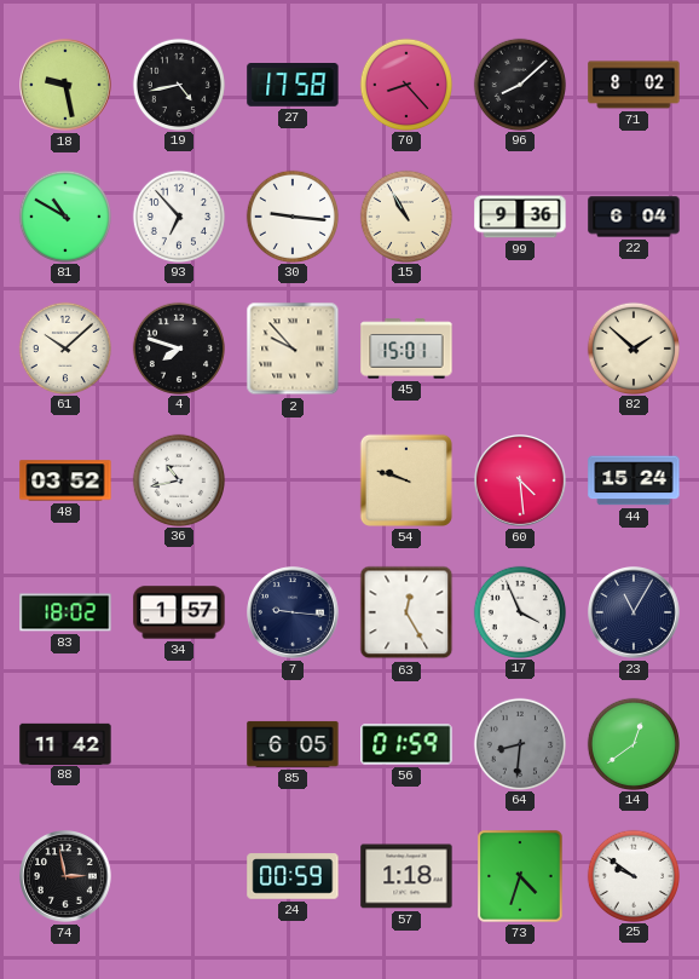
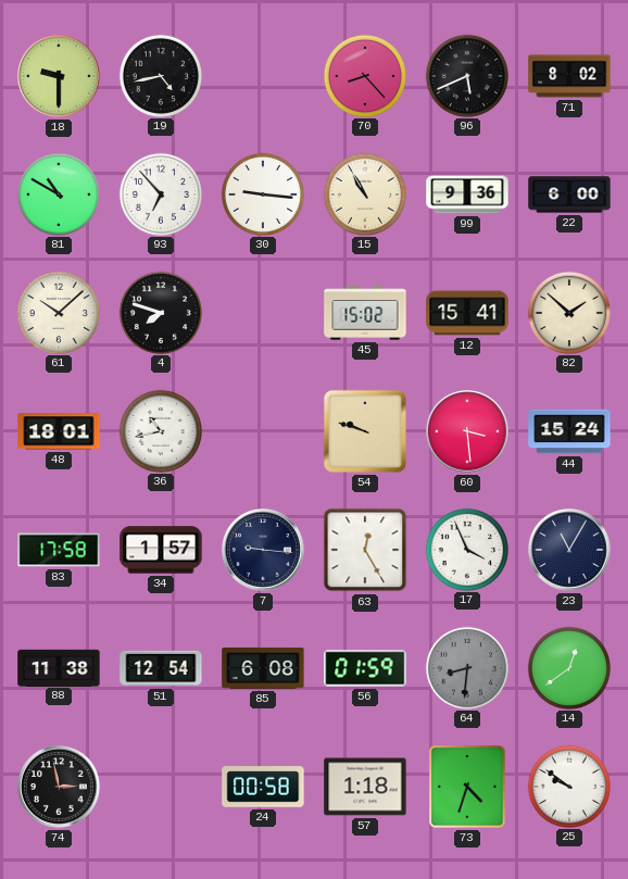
18: 9:28 -> 9:30 (60, 77)
27: 17:58 -> none (293, 86)
96: 8:08 -> 5:41 (466, 75)
22: 6:04 -> 6:00 (569, 194)
2: 9:53 -> none (293, 349)
45: 15:01 -> 15:02 (365, 313)
12: none -> 15:41 (467, 313)
48: 03:52 -> 18:01 (59, 431)
60: 4:29 -> 3:29 (468, 432)
83: 18:02 -> 17:58 (59, 550)
88: 11:42 -> 11:38 (59, 667)
51: none -> 12:54 (161, 668)
85: 6:05 -> 6:08 (263, 668)
24: 00:59 -> 00:58 (263, 787)
